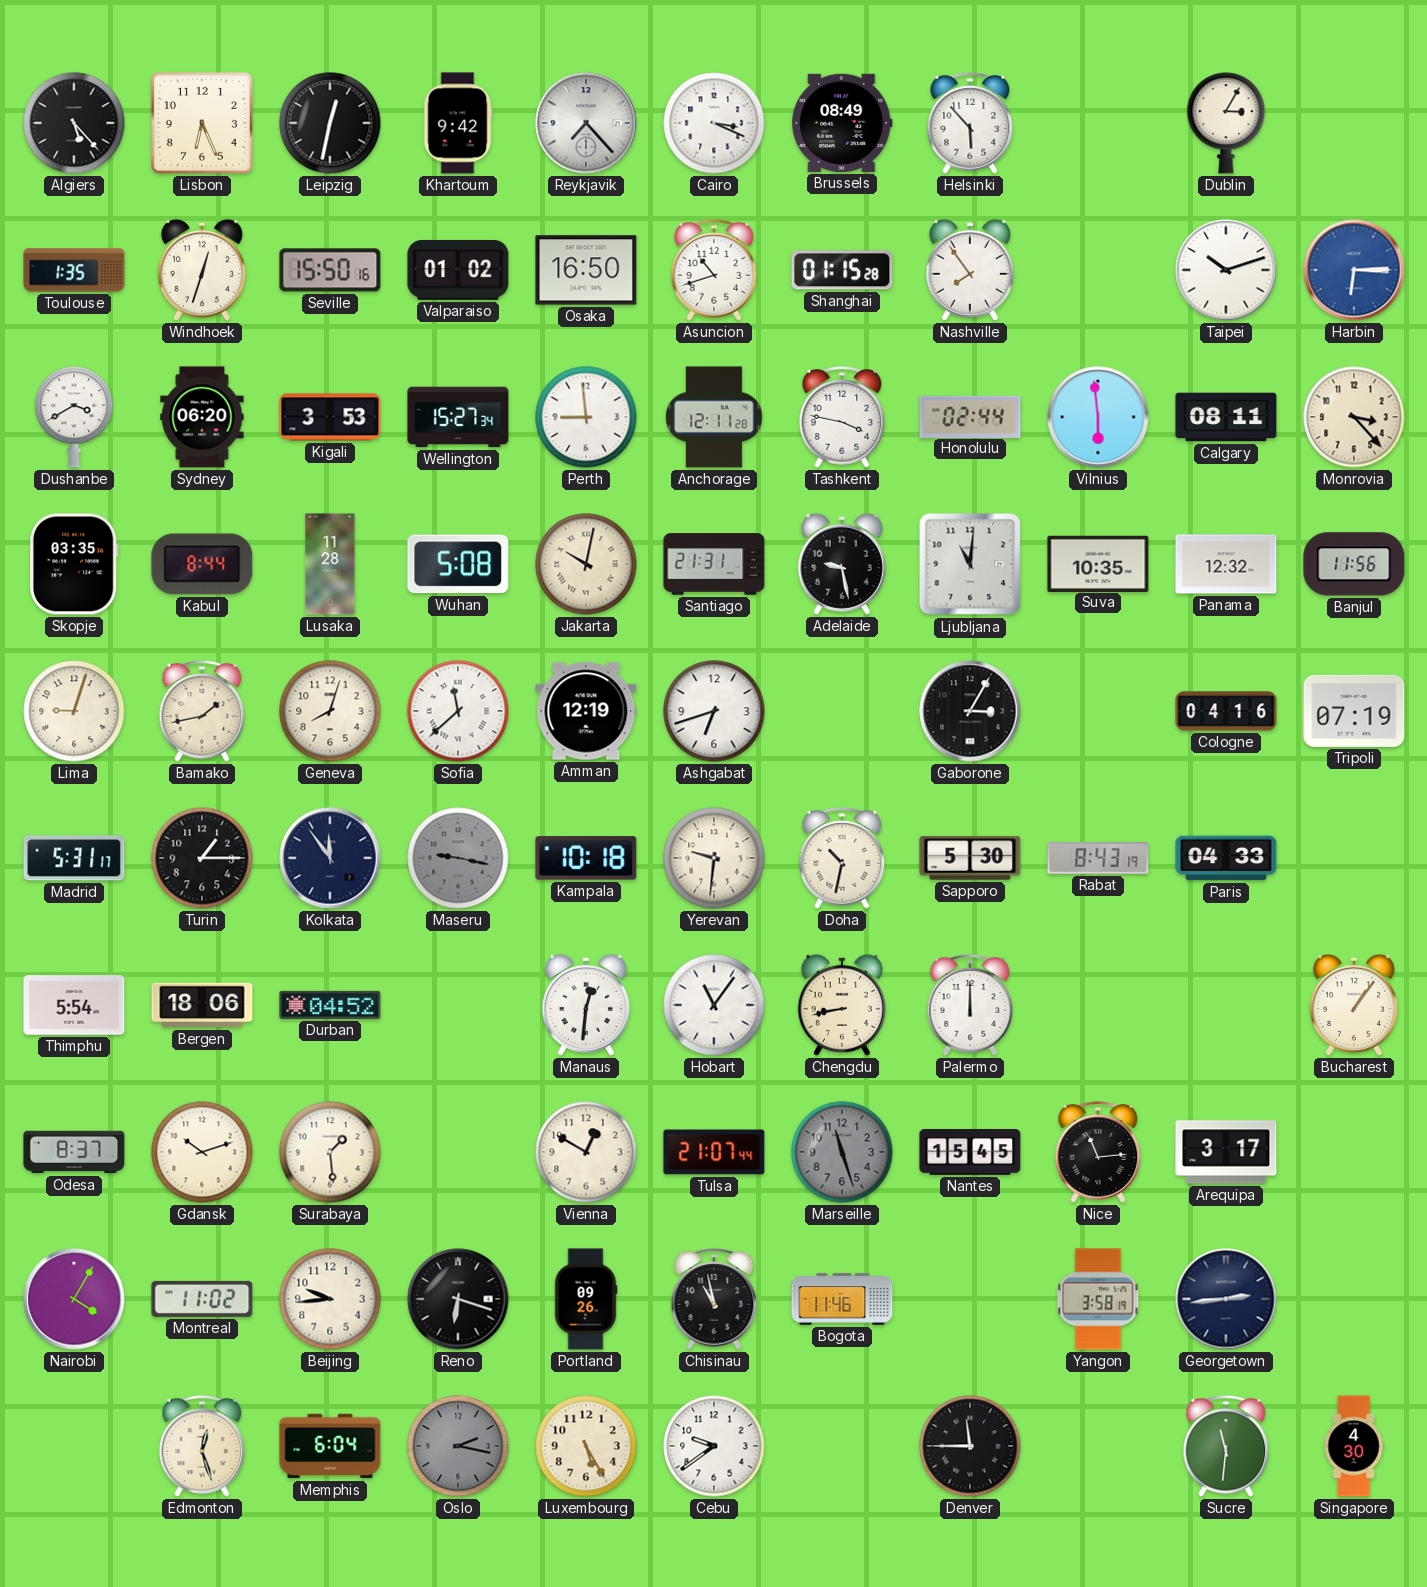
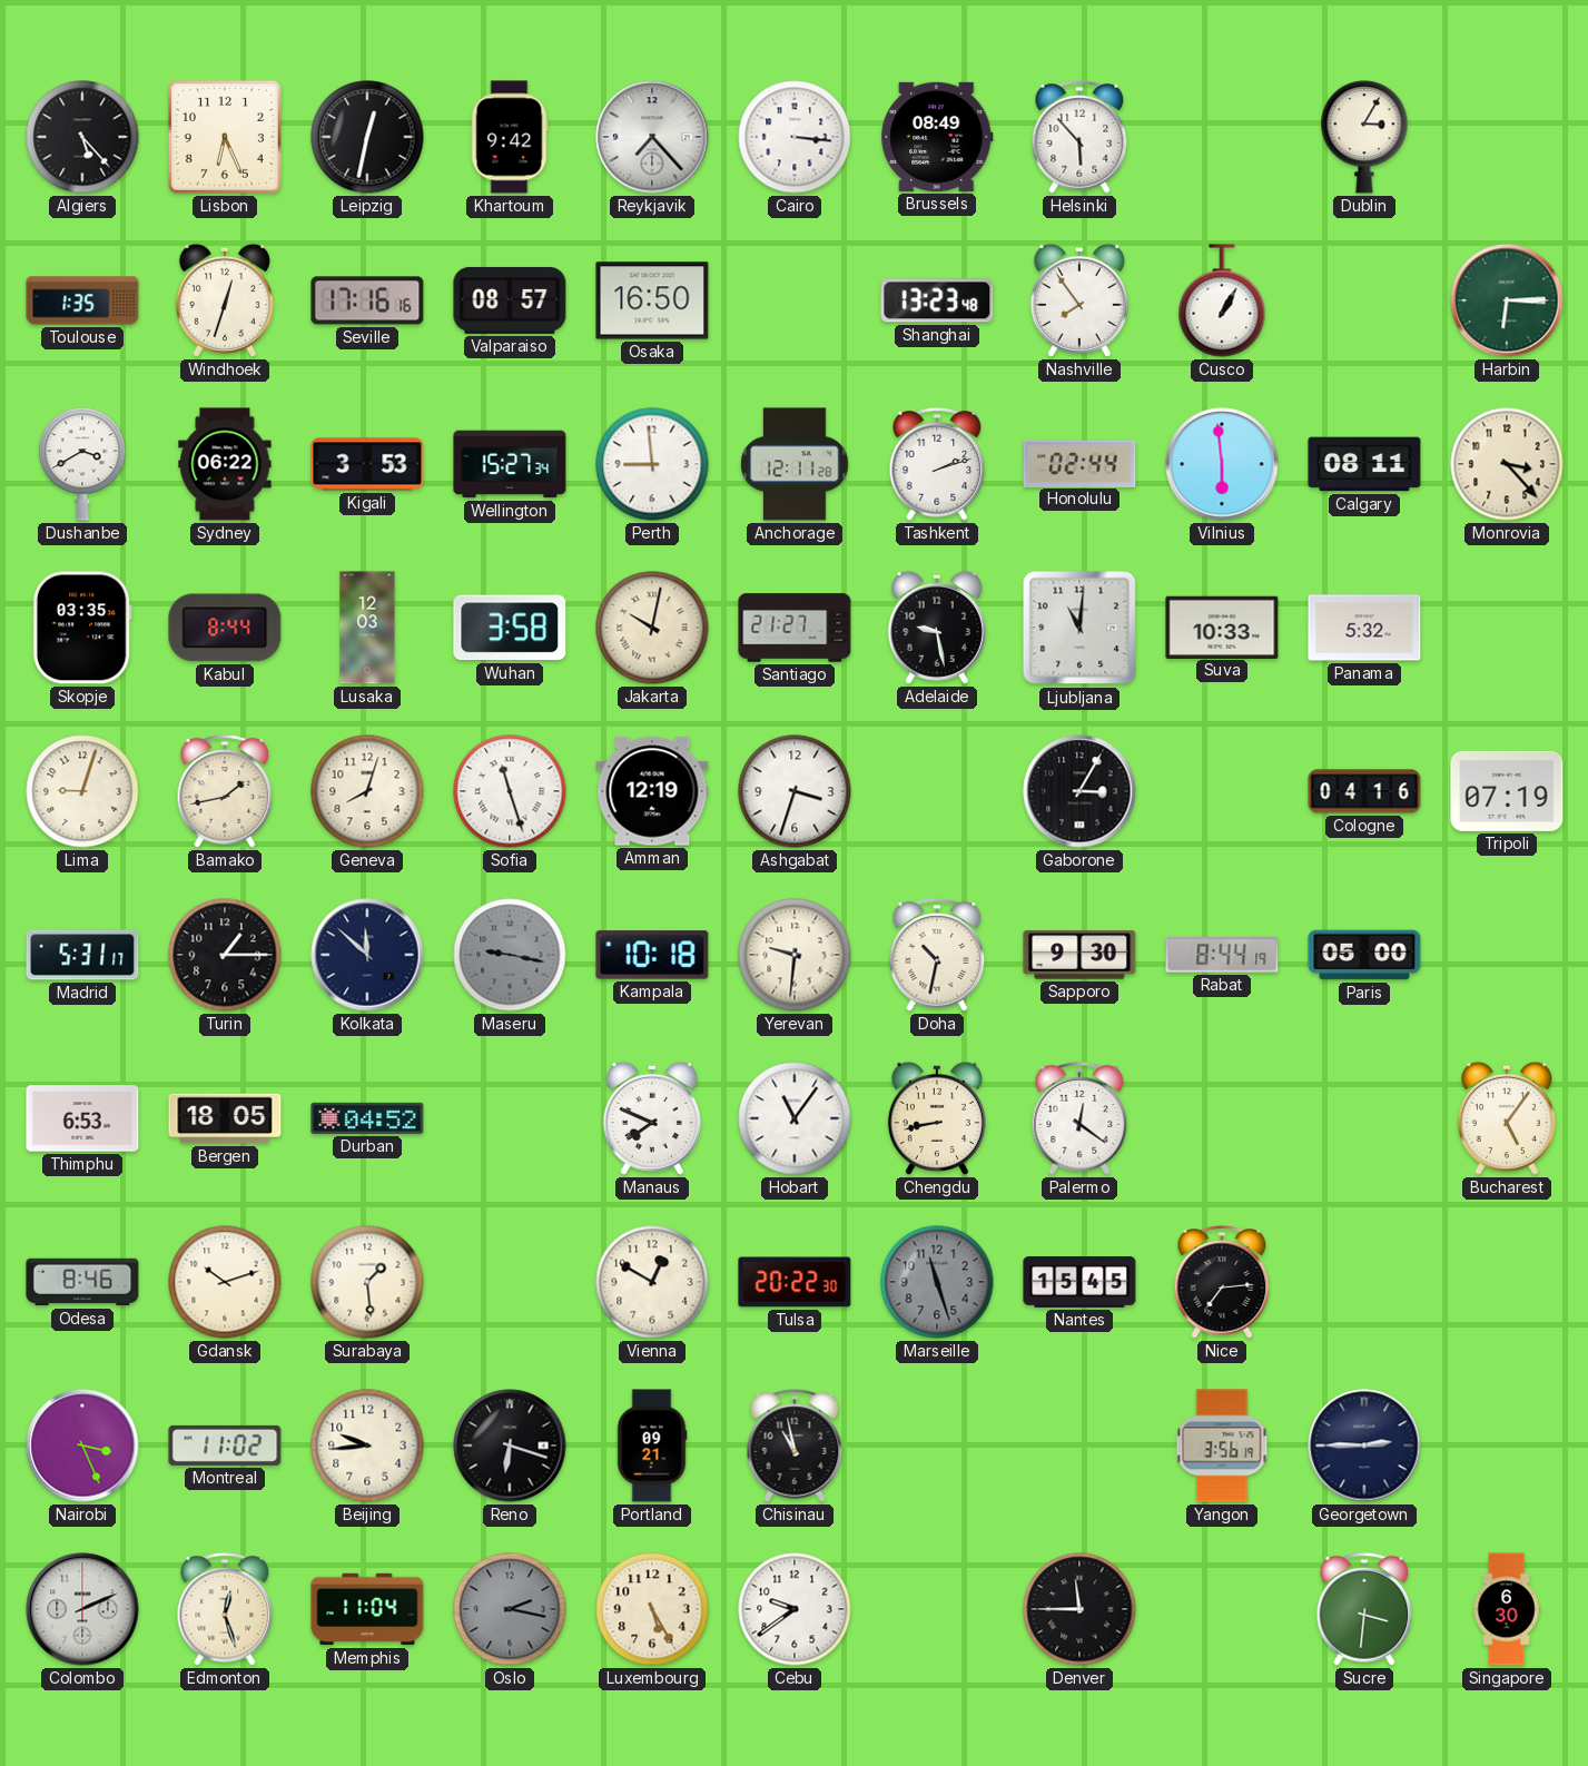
Cairo: 3:19 -> 3:16 (795, 137)
Seville: 15:50 -> 17:16 (367, 300)
Valparaiso: 01:02 -> 08:57 (510, 300)
Asuncion: 10:42 -> none (714, 270)
Shanghai: 01:15 -> 13:23 (937, 300)
Cusco: none -> 1:05 (1222, 300)
Taipei: 10:12 -> none (1226, 270)
Harbin dial: blue -> green (1507, 300)
Sydney: 06:20 -> 06:22 (225, 464)
Tashkent: 3:47 -> 2:12 (937, 464)
Lusaka: 11:28 -> 12:03 (367, 628)
Wuhan: 5:08 -> 3:58 (510, 628)
Santiago: 21:31 -> 21:27 (795, 628)
Suva: 10:35 -> 10:33 (1222, 627)
Panama: 12:32 -> 5:32 (1364, 628)
Banjul: 11:56 -> none (1354, 564)
Sofia: 11:38 -> 11:27 (510, 791)
Ashgabat: 6:42 -> 3:33 (795, 791)
Kolkata: 11:54 -> 11:52 (367, 955)
Sapporo: 5:30 -> 9:30 (1079, 955)
Rabat: 8:43 -> 8:44 (1222, 955)
Paris: 04:33 -> 05:00 (1364, 955)
Thimphu: 5:54 -> 6:53 (82, 1118)
Bergen: 18:06 -> 18:05 (225, 1118)
Manaus: 12:31 -> 7:49 (652, 1118)
Palermo: 12:00 -> 12:21 (1079, 1118)
Bucharest: 1:06 -> 5:06 (1507, 1118)
Odesa: 8:37 -> 8:46 (82, 1282)
Tulsa: 21:07 -> 20:22 (795, 1282)
Nice: 11:14 -> 7:14 (1222, 1282)
Arequipa: 3:17 -> none (1226, 1152)
Nairobi: 4:05 -> 3:26 (82, 1446)
Portland: 09:26 -> 09:21 (652, 1446)
Bogota: 11:46 -> none (842, 1299)
Yangon: 3:58 -> 3:56 (1222, 1446)
Georgetown: 2:44 -> 2:45 (1364, 1446)
Colombo: none -> 2:11 (82, 1609)
Memphis: 6:04 -> 11:04 (367, 1609)
Sucre: 11:31 -> 3:31 (1364, 1609)
Singapore: 4:30 -> 6:30 (1507, 1609)
